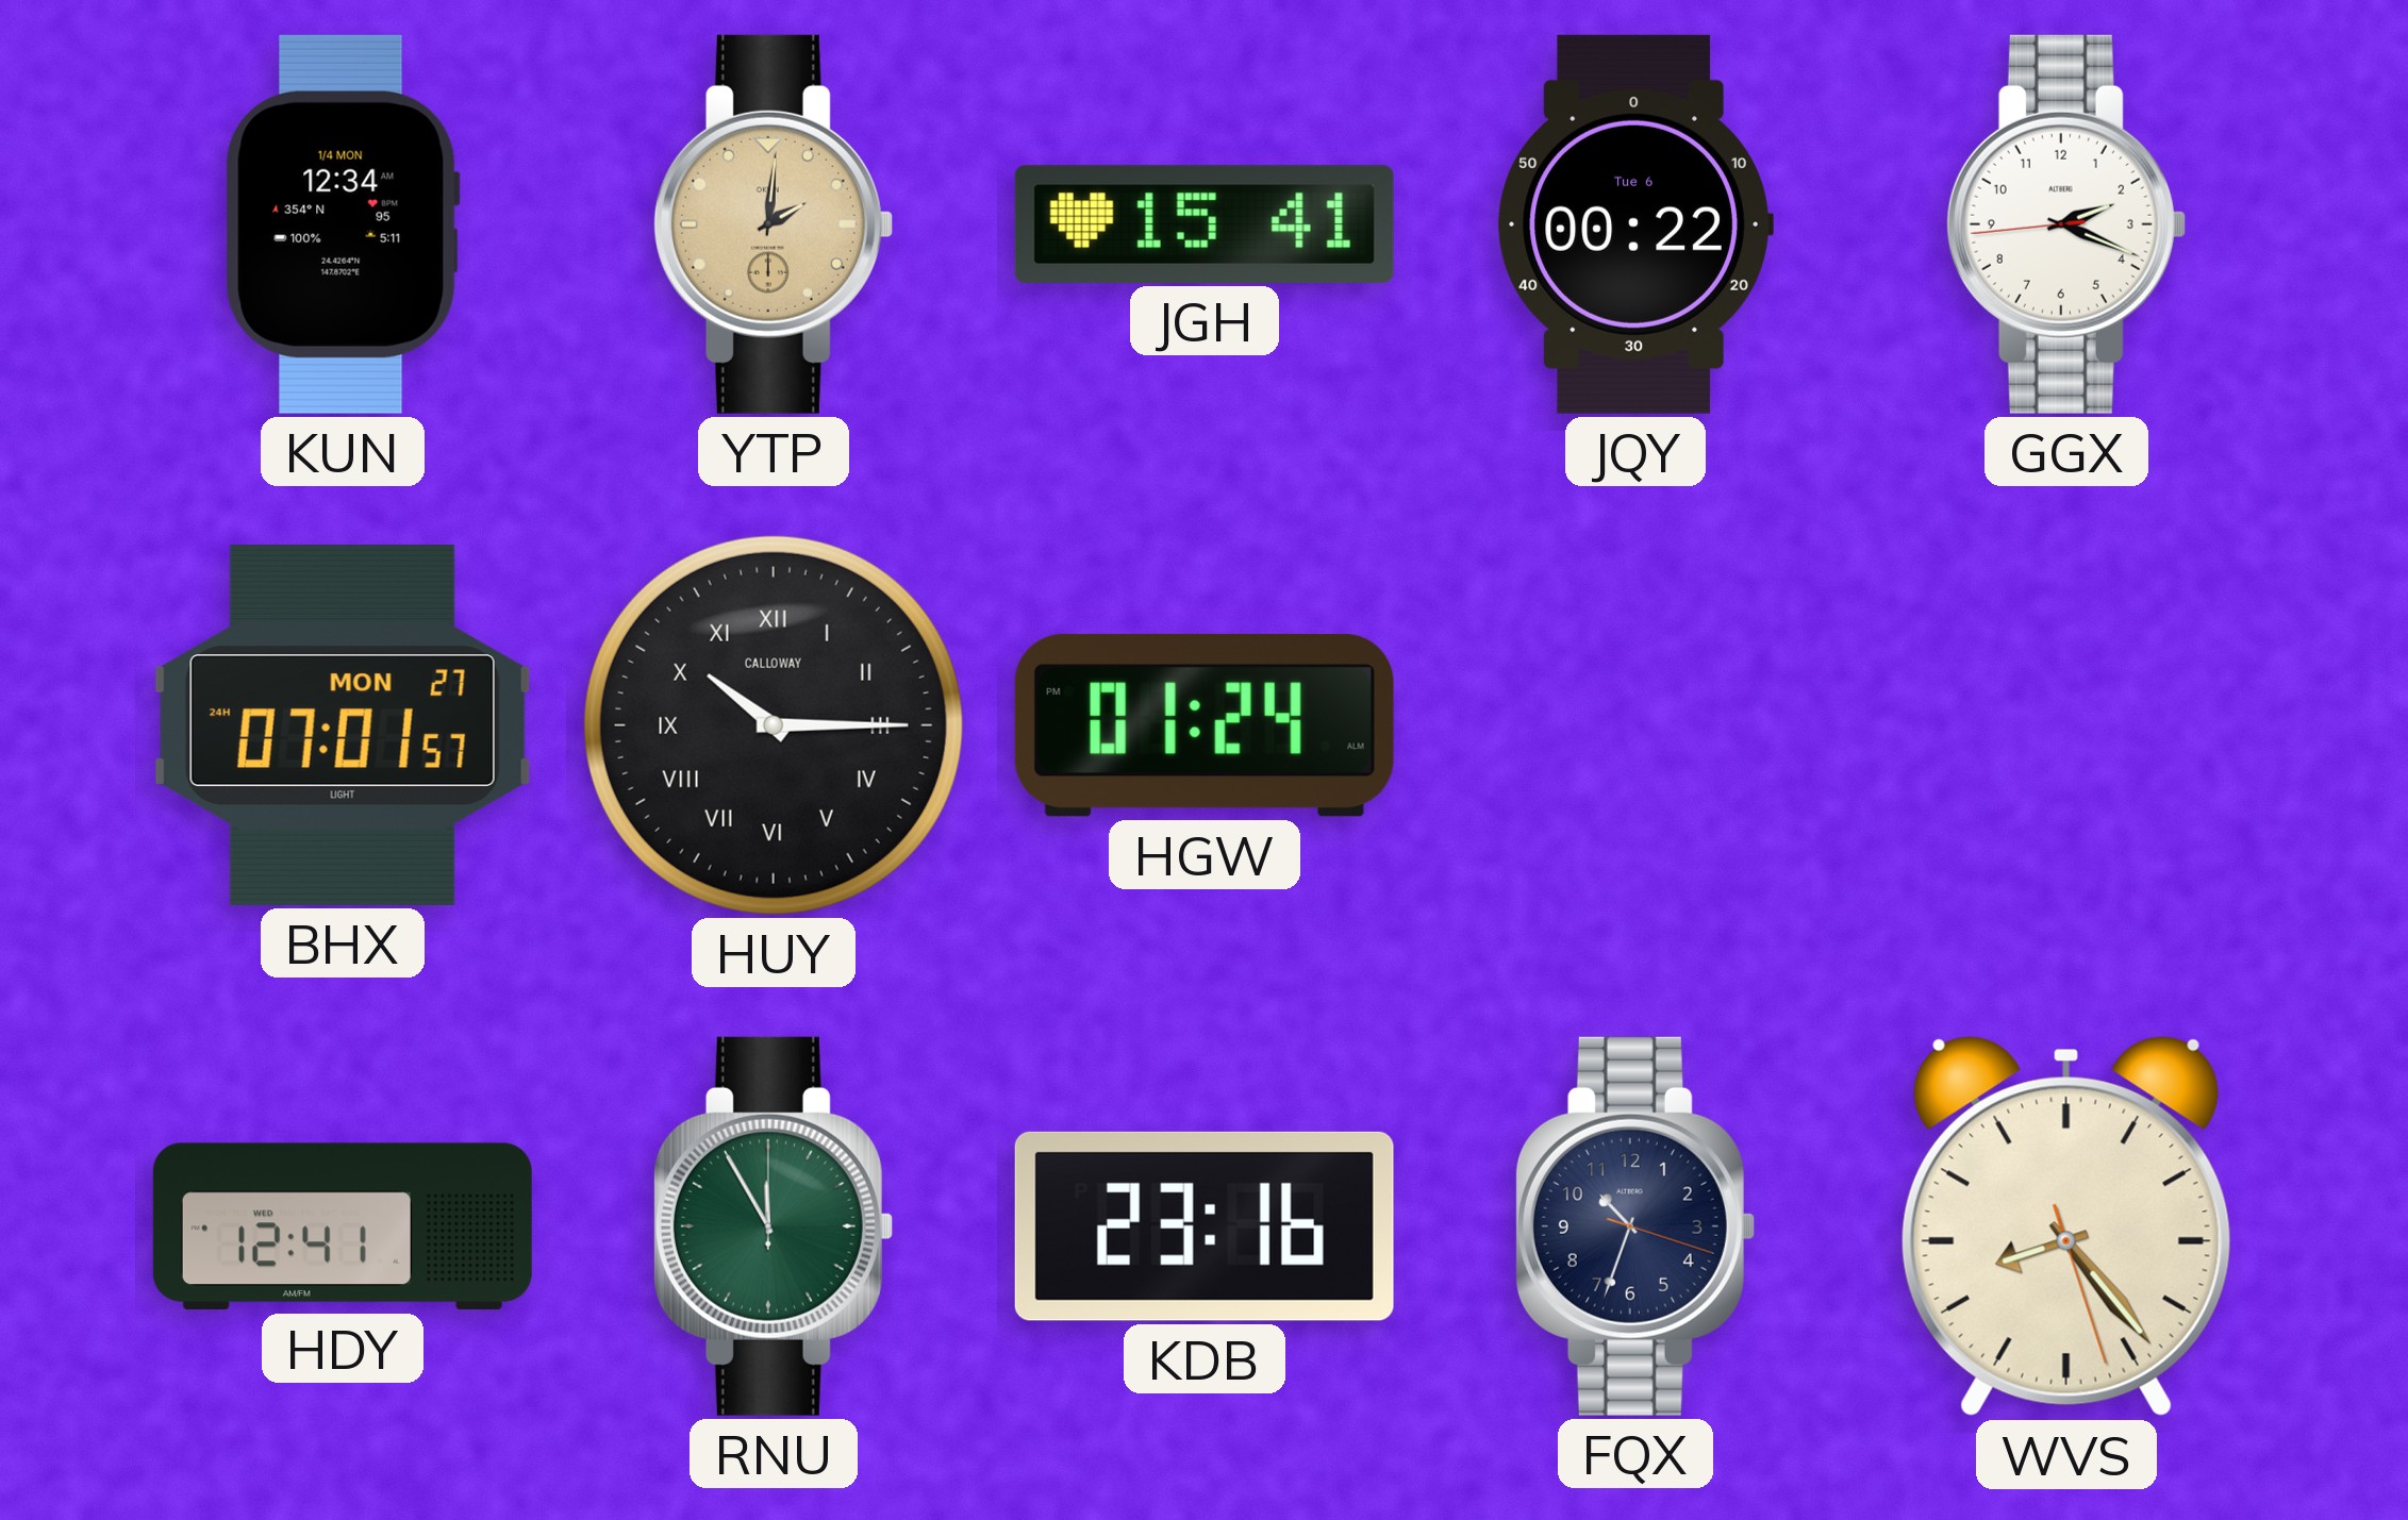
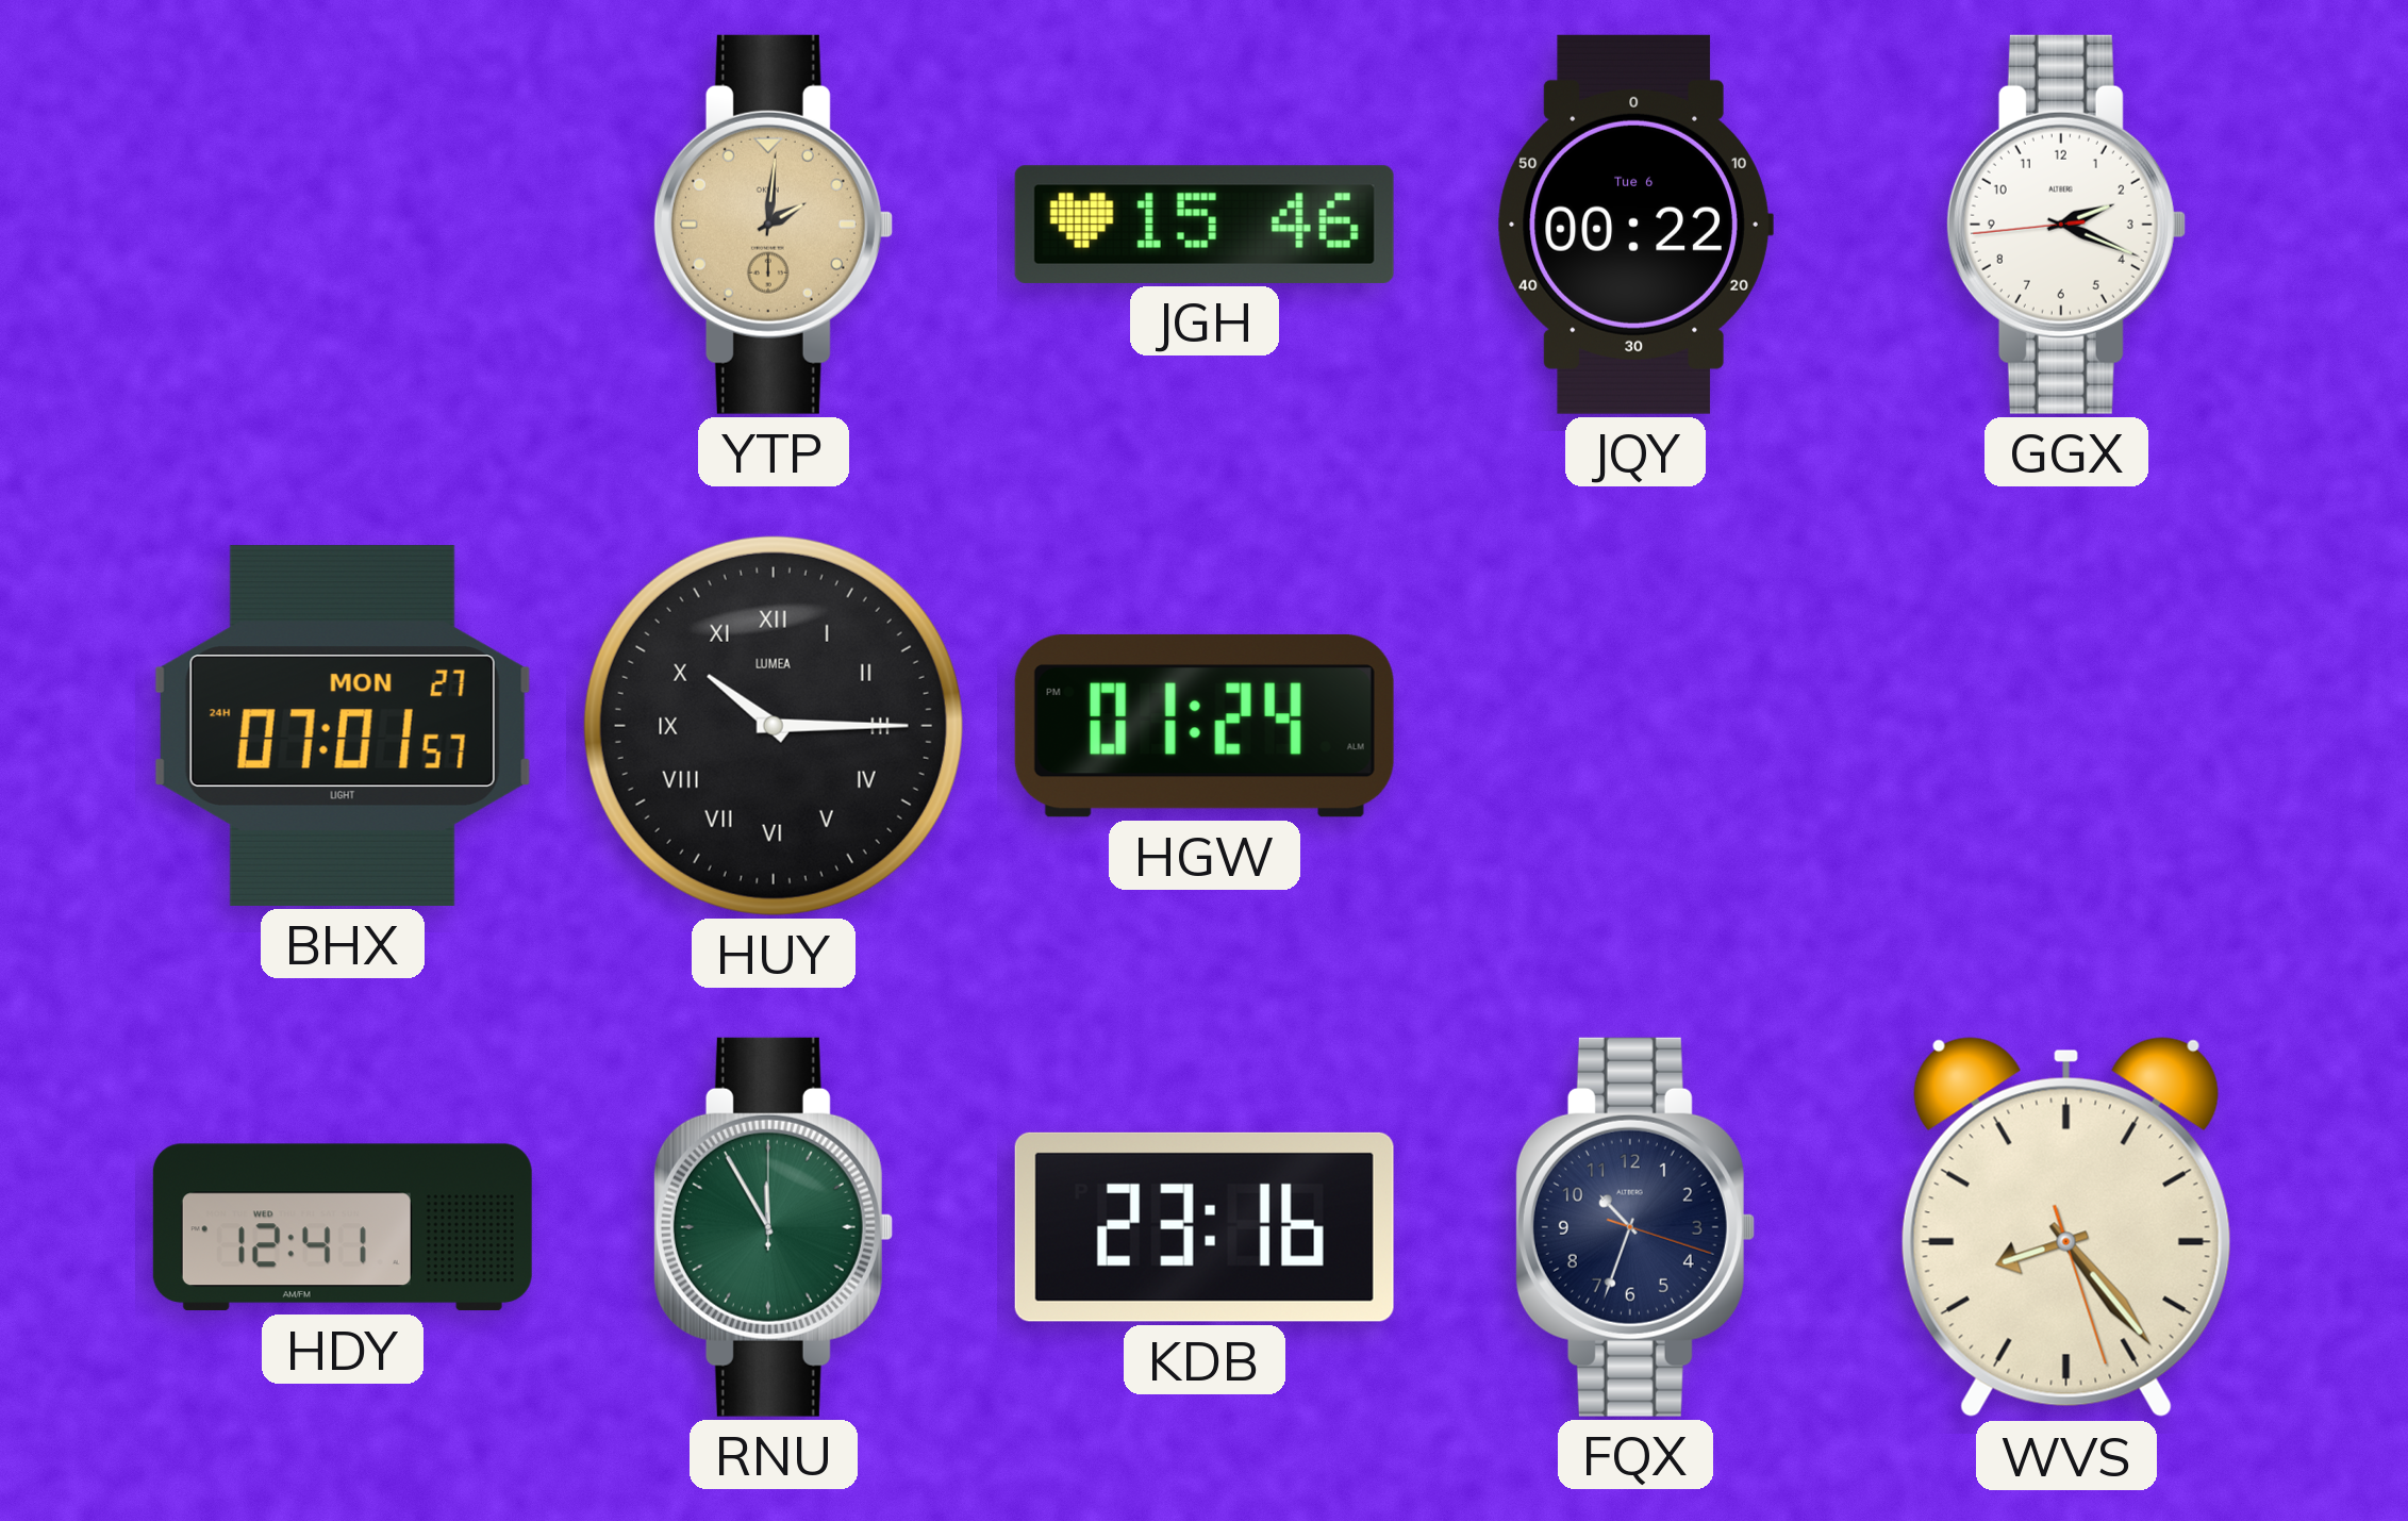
KUN: 12:34 -> none (343, 224)
JGH: 15:41 -> 15:46 (1205, 225)
HUY brand: CALLOWAY -> LUMEA (774, 726)
